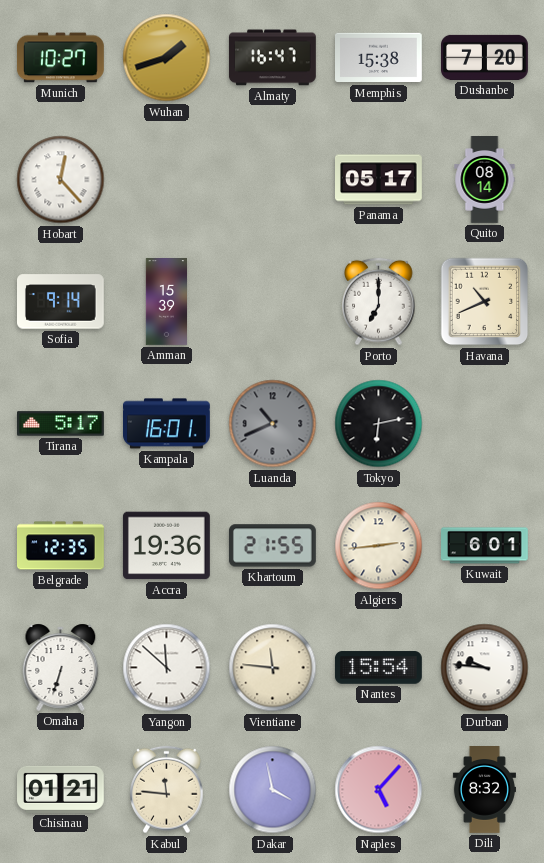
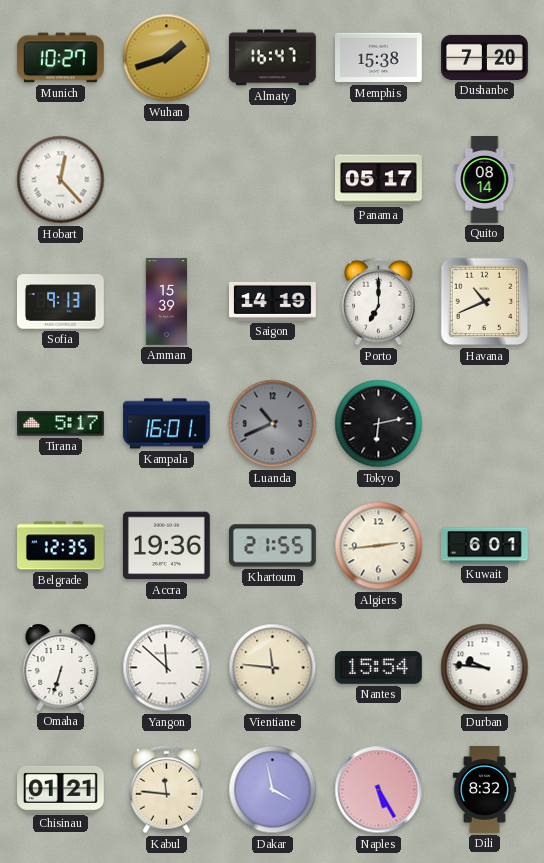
Sofia: 9:14 -> 9:13 (61, 302)
Saigon: none -> 14:19 (273, 301)
Naples: 5:07 -> 5:25 (379, 790)
